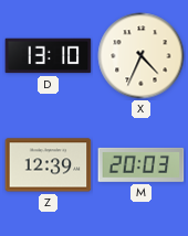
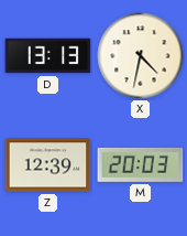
D: 13:10 -> 13:13 (48, 56)
X: 4:34 -> 4:32 (141, 56)
